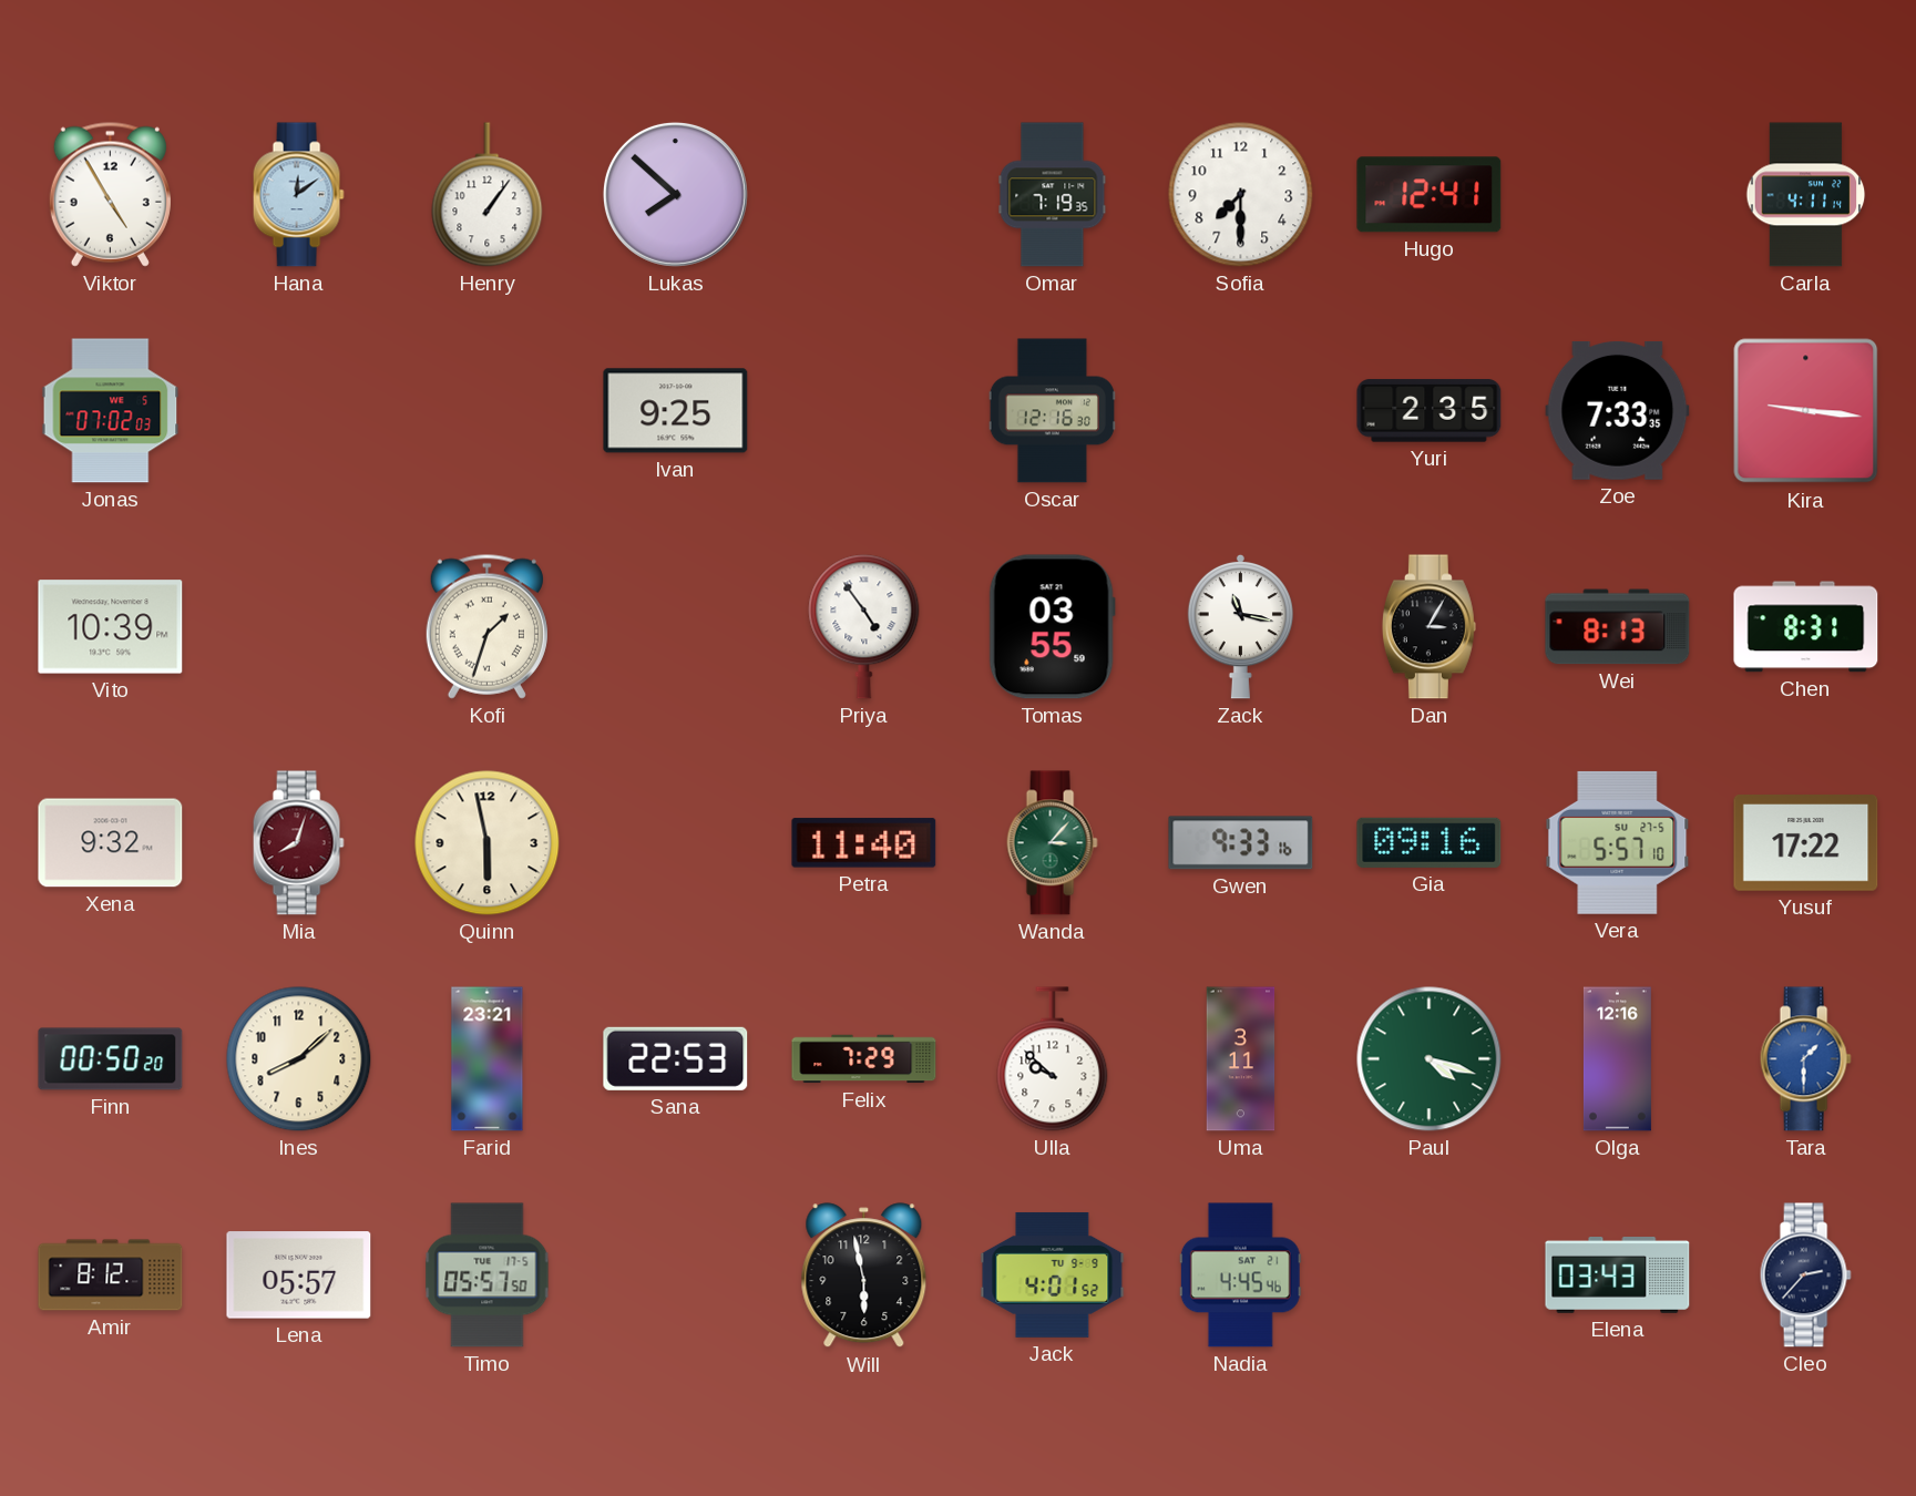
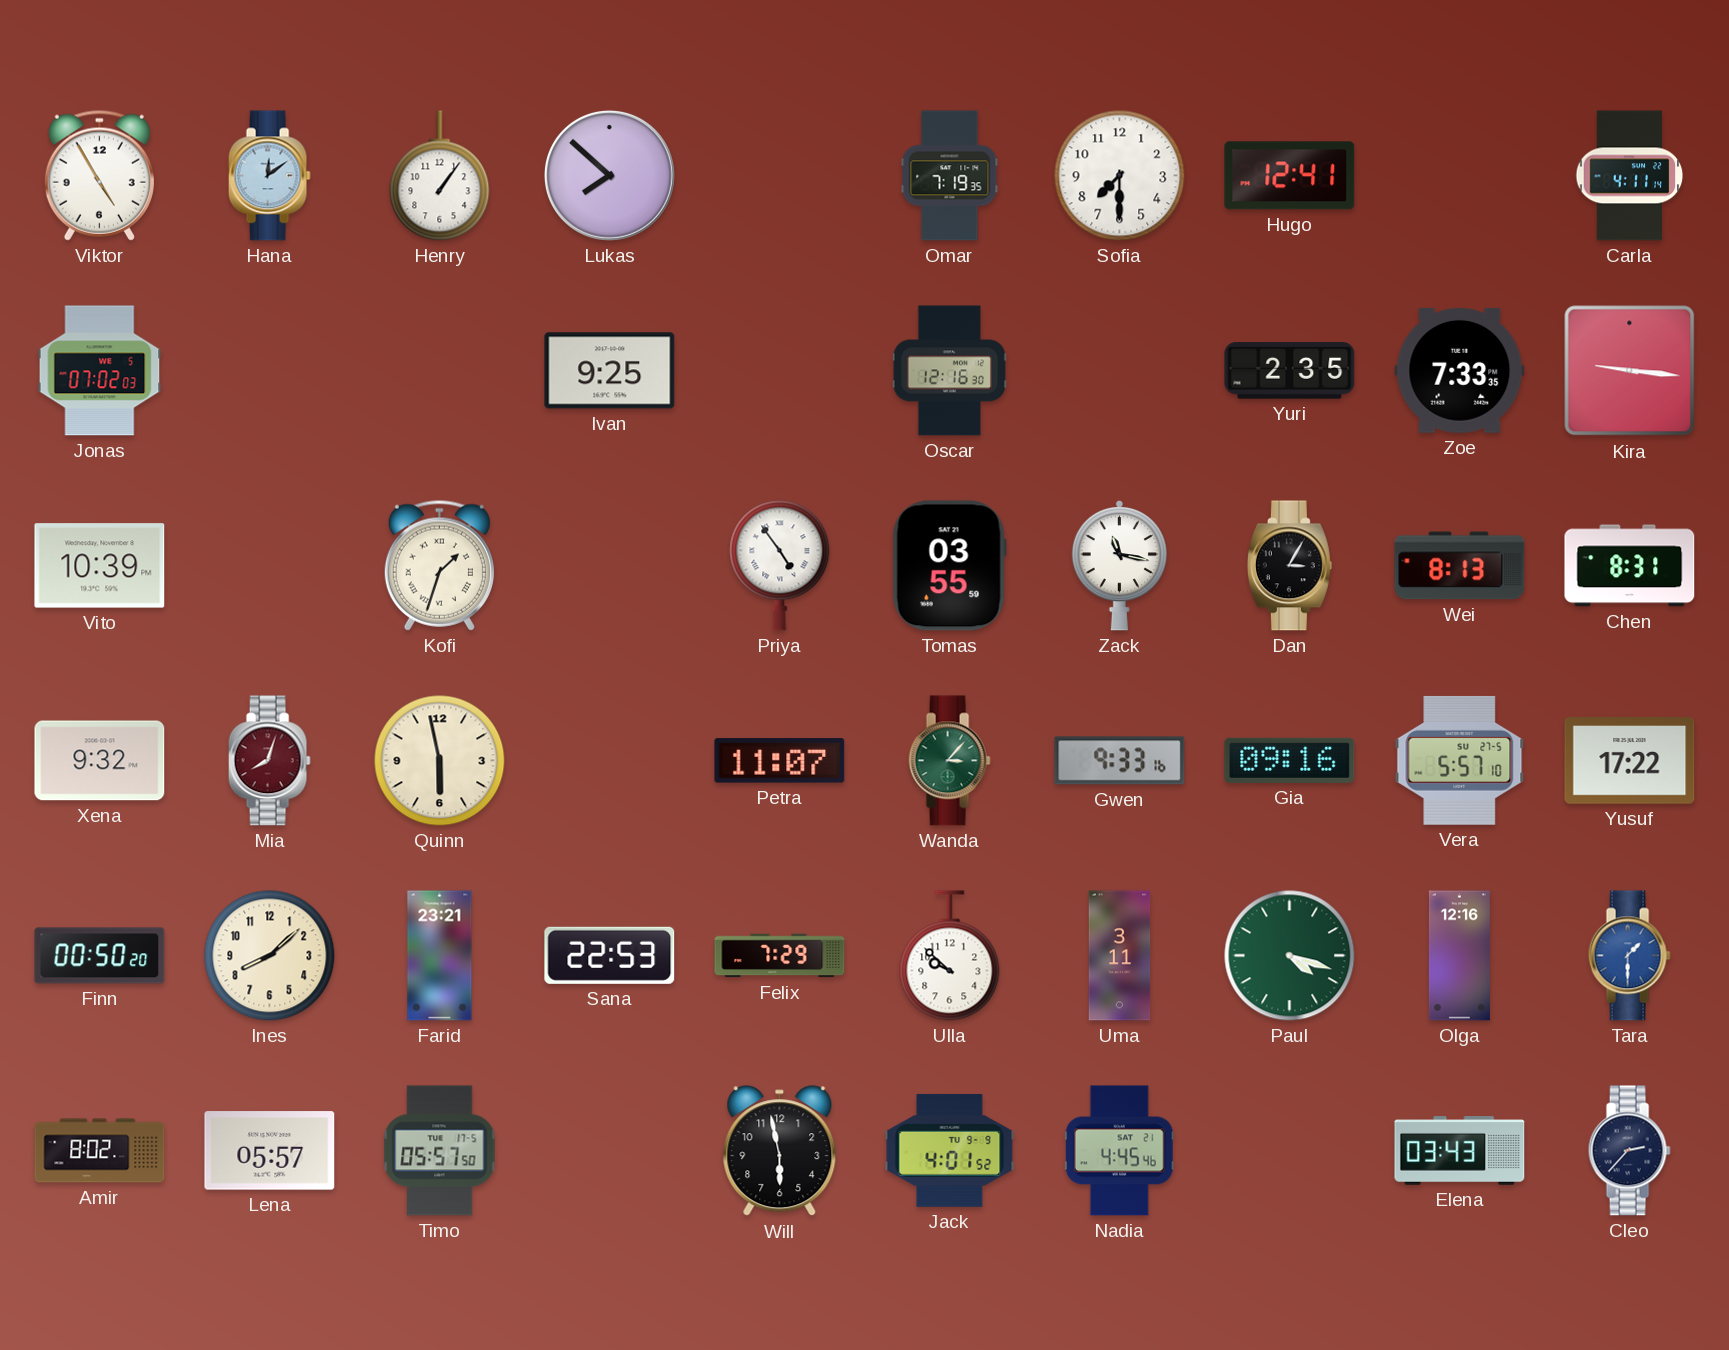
Petra: 11:40 -> 11:07 (780, 761)
Amir: 8:12 -> 8:02 (100, 1151)
